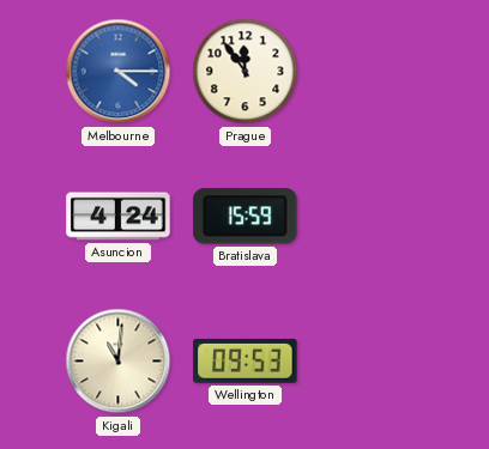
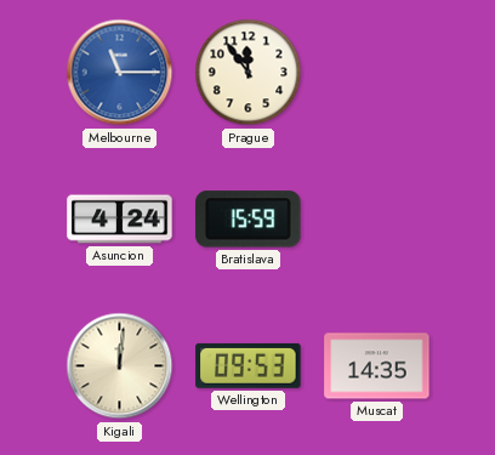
Melbourne: 4:15 -> 11:15 (120, 73)
Kigali: 11:01 -> 12:01 (120, 366)
Muscat: none -> 14:35 (377, 366)
